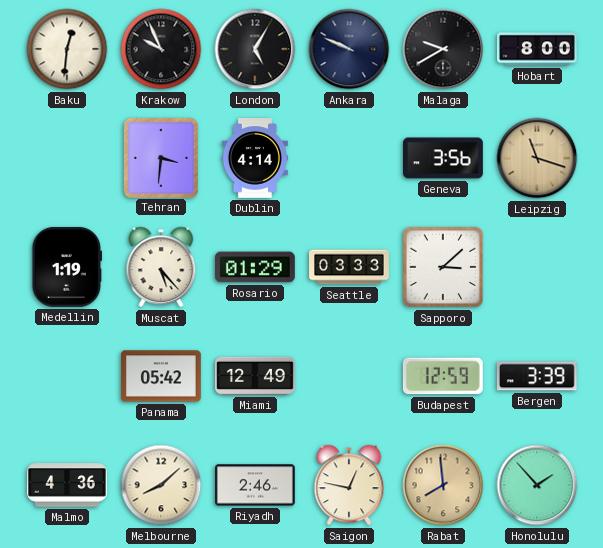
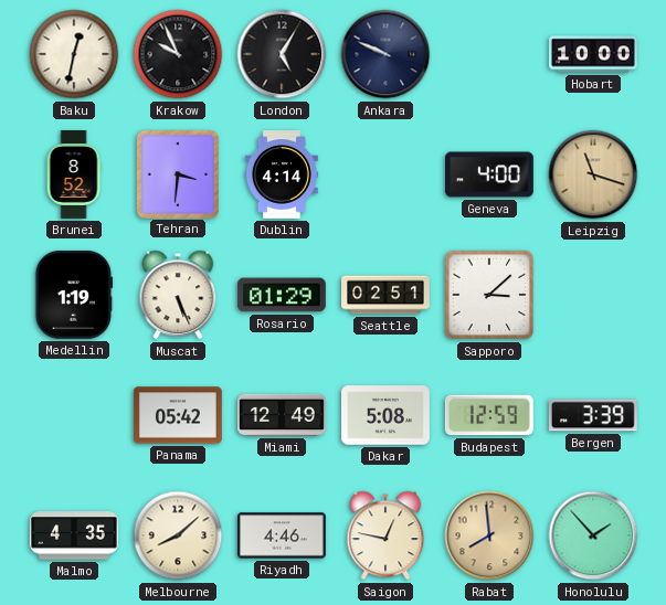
Baku: 12:31 -> 12:32 (74, 54)
Malaga: 9:40 -> none (443, 49)
Hobart: 8:00 -> 10:00 (594, 54)
Brunei: none -> 8:52 (74, 176)
Geneva: 3:56 -> 4:00 (490, 174)
Muscat: 5:23 -> 5:26 (178, 295)
Seattle: 03:33 -> 02:51 (385, 295)
Dakar: none -> 5:08 (387, 415)
Malmo: 4:36 -> 4:35 (75, 535)
Riyadh: 2:46 -> 4:46 (283, 535)
